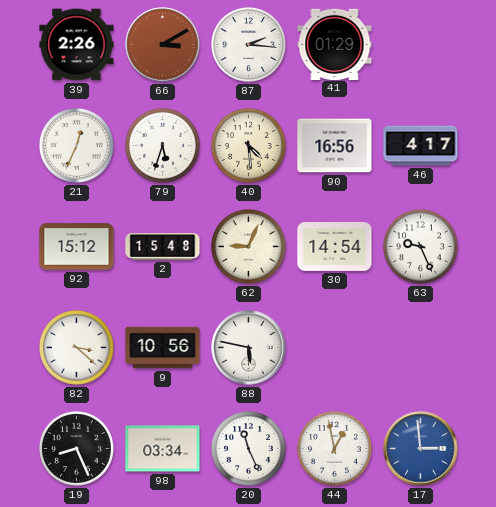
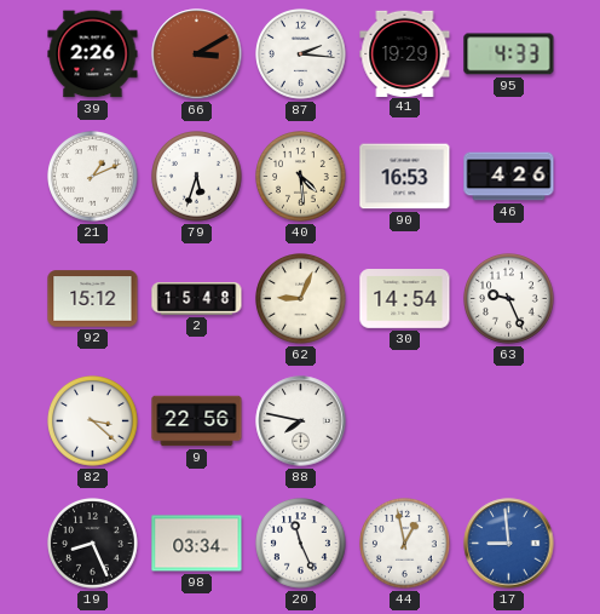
41: 01:29 -> 19:29 (405, 53)
95: none -> 4:33 (509, 54)
21: 12:34 -> 1:11 (93, 177)
90: 16:56 -> 16:53 (405, 177)
46: 4:17 -> 4:26 (509, 177)
9: 10:56 -> 22:56 (197, 421)
88: 5:47 -> 7:47 (301, 421)
17: 2:59 -> 8:59 (509, 544)
